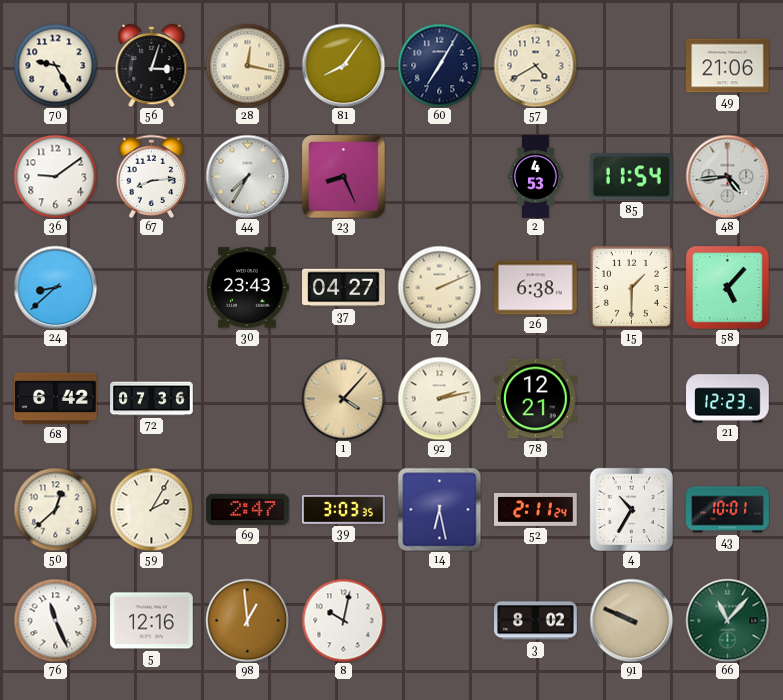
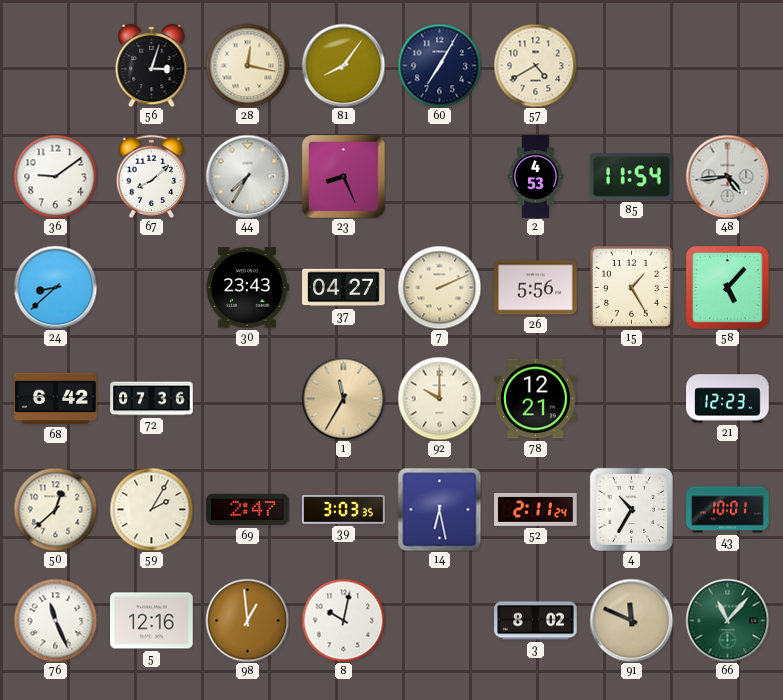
70: 9:25 -> none (55, 65)
49: 21:06 -> none (728, 66)
67: 8:14 -> 8:08 (152, 176)
26: 6:38 -> 5:56 (536, 288)
15: 1:30 -> 1:25 (631, 287)
1: 4:07 -> 11:35 (343, 398)
92: 2:13 -> 10:00 (439, 398)
91: 9:49 -> 11:49 (631, 620)
